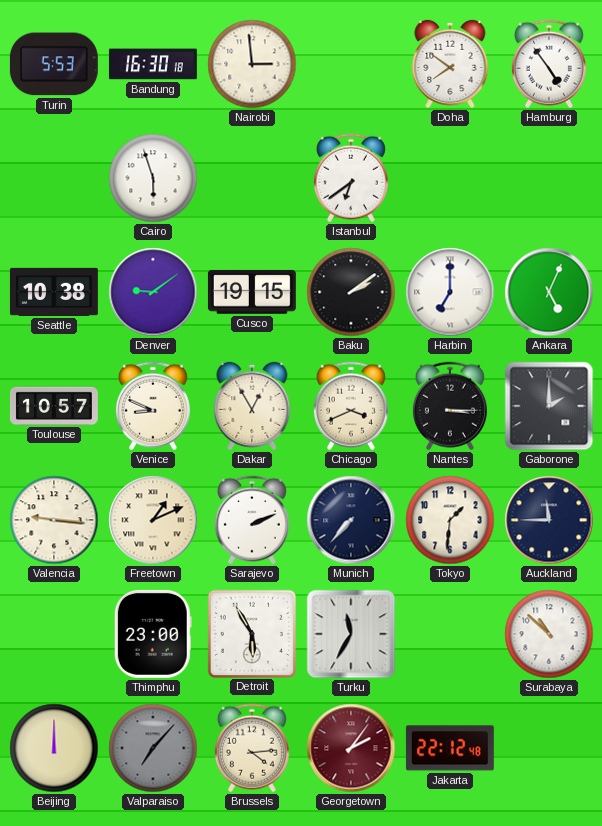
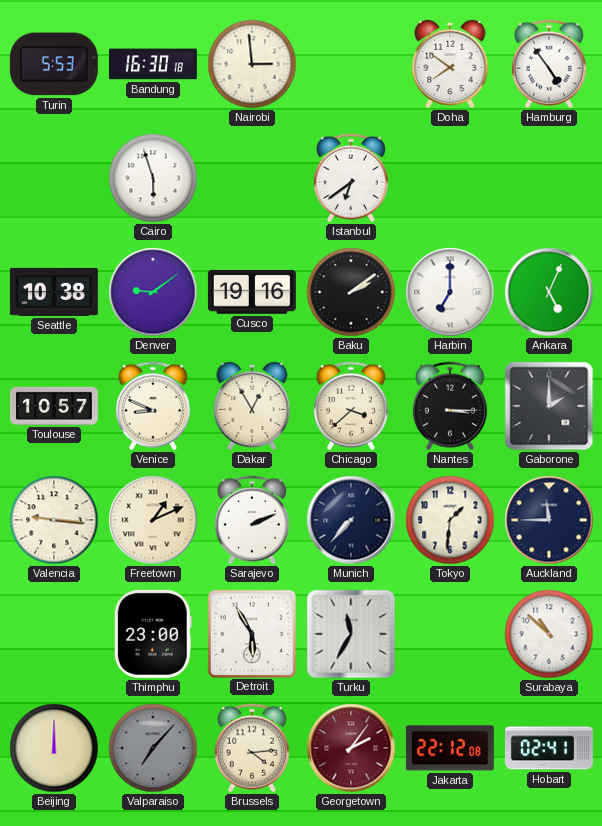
Cusco: 19:15 -> 19:16 (252, 292)
Chicago: 3:41 -> 3:38 (351, 406)
Jakarta: 22:12:48 -> 22:12:08 (450, 748)
Hobart: none -> 02:41 (549, 748)
